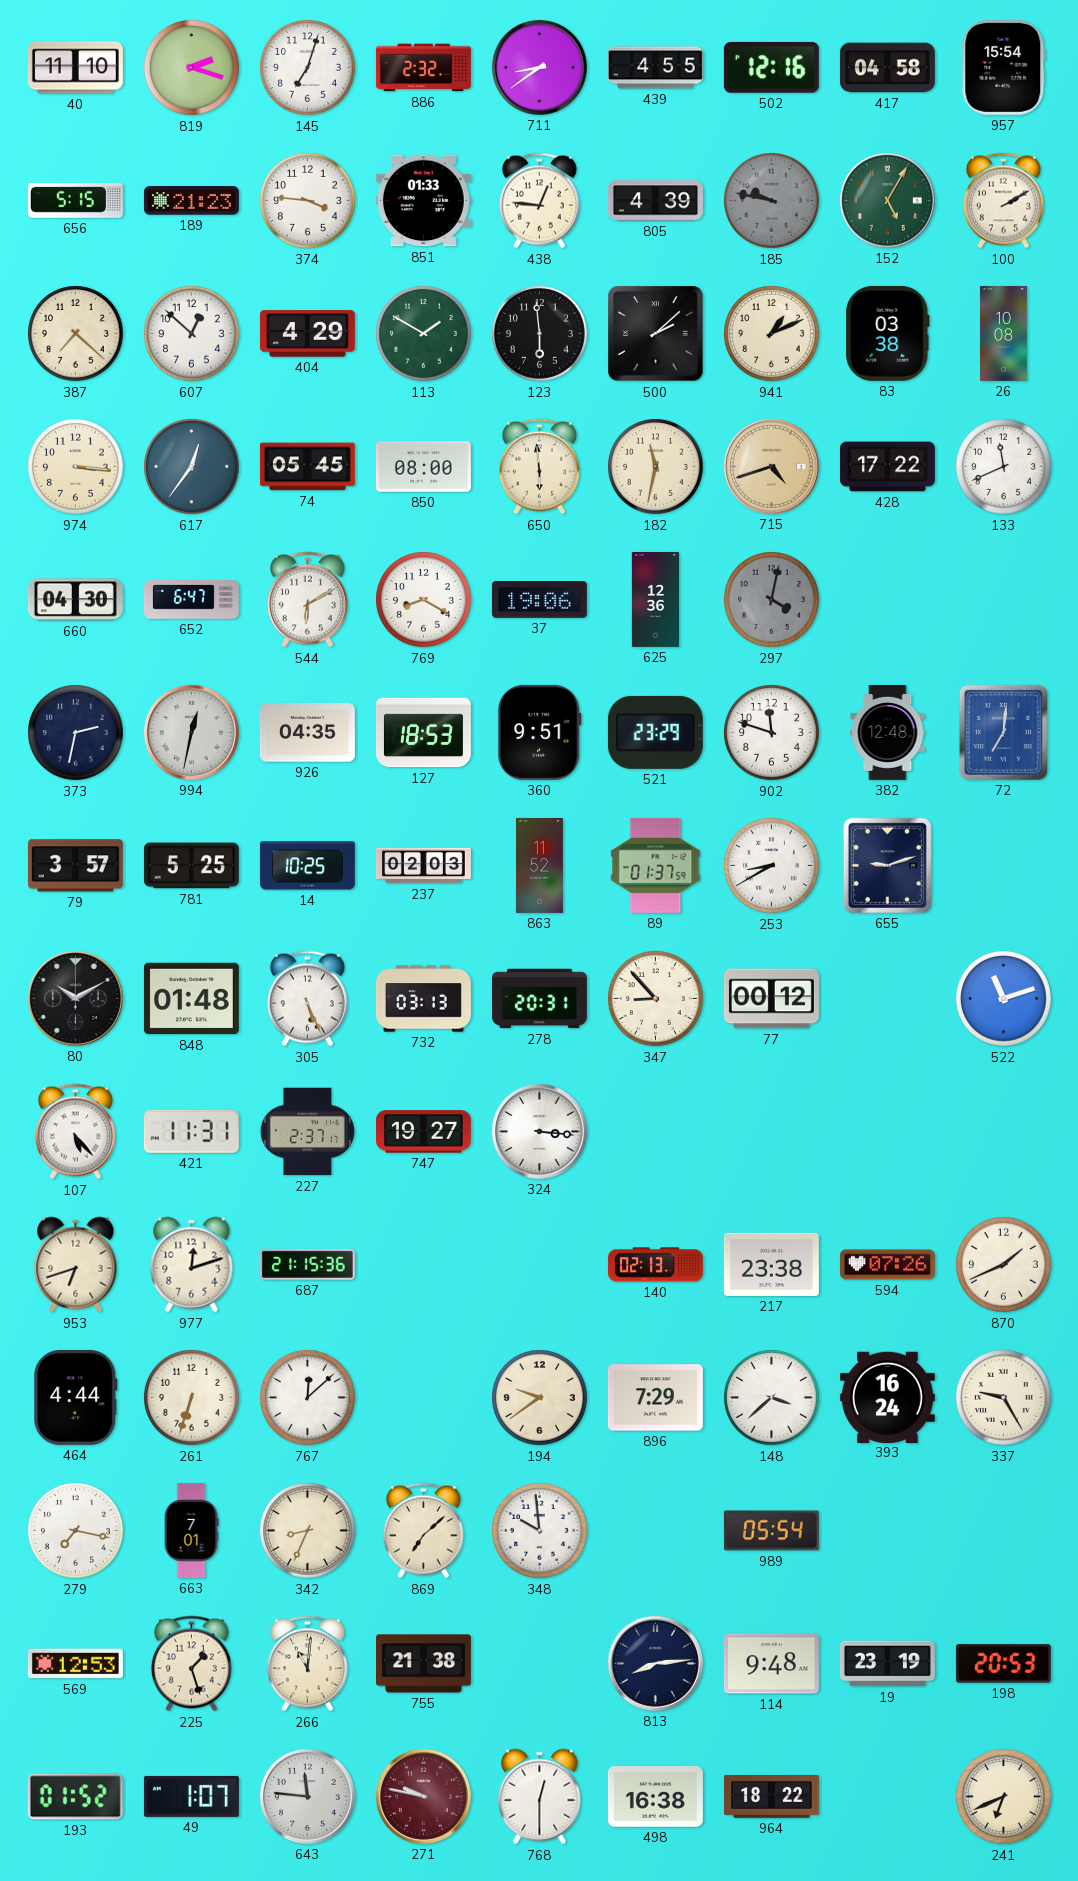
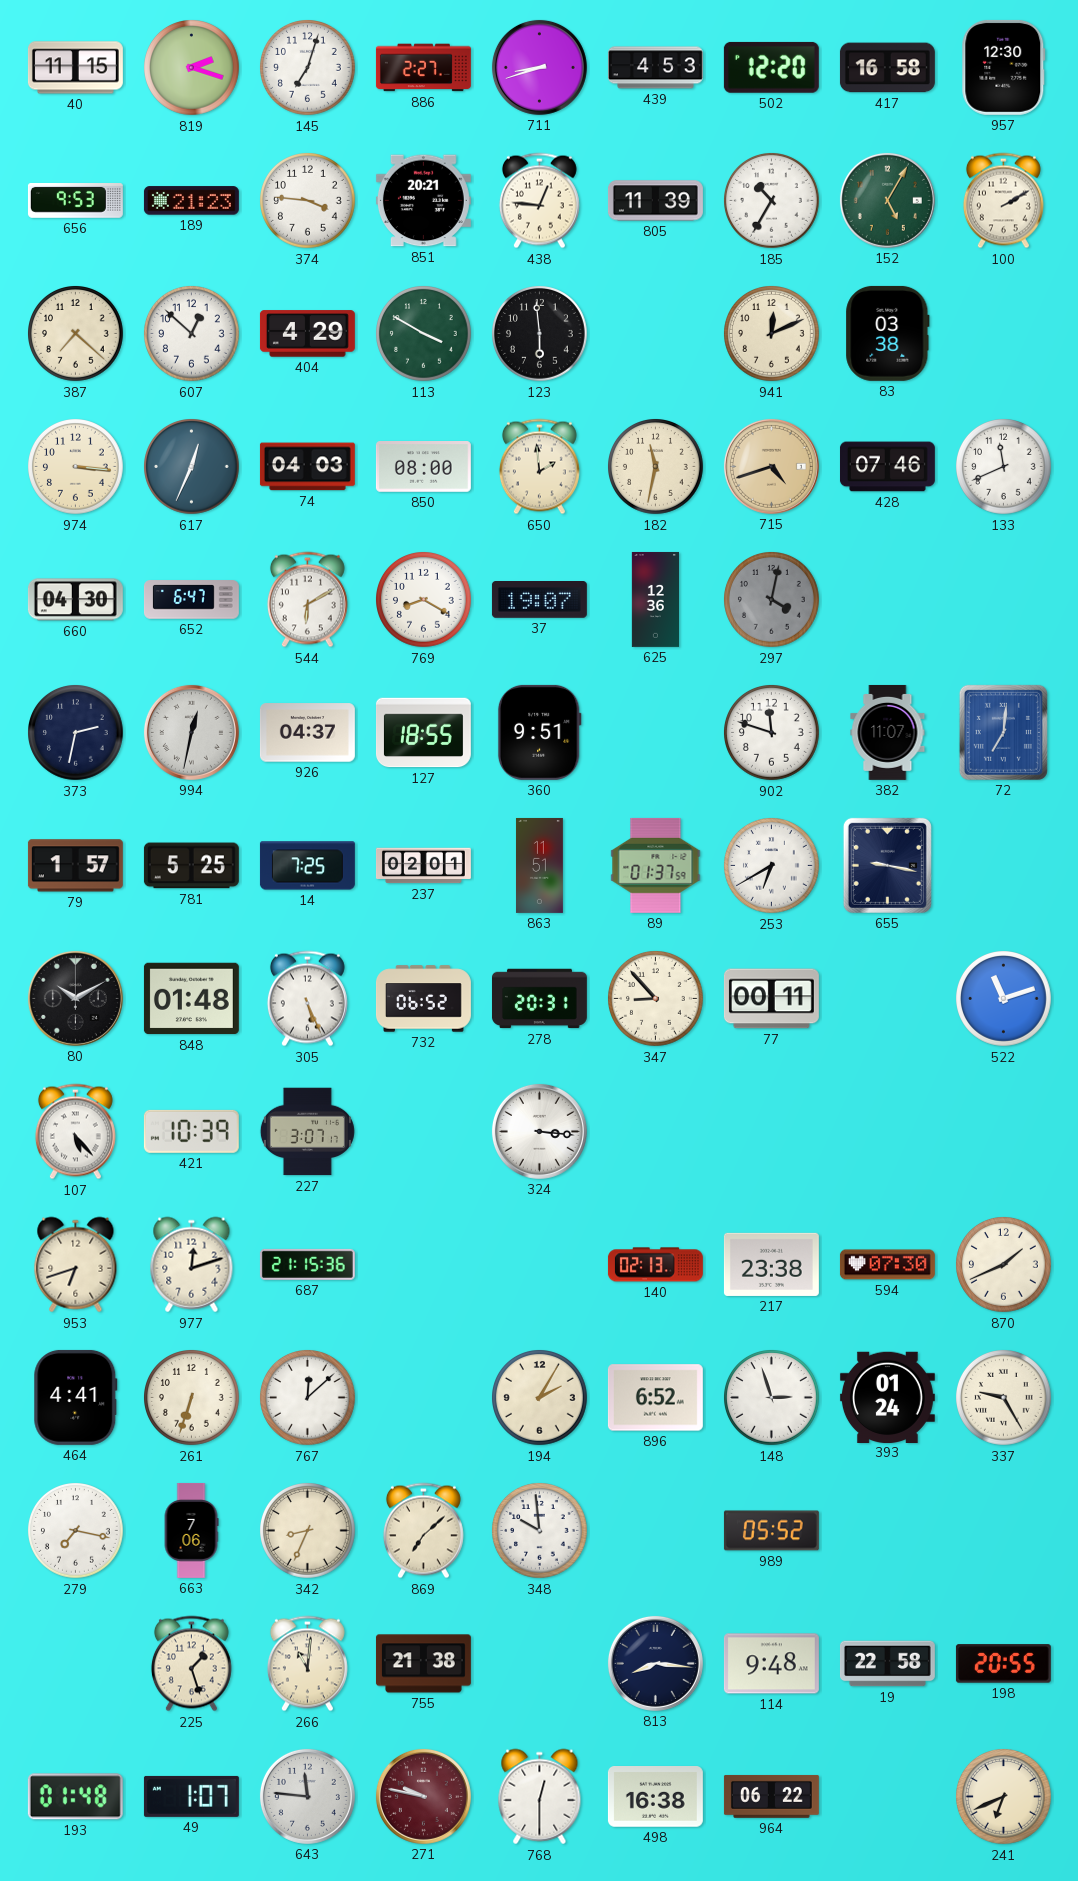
40: 11:10 -> 11:15 (75, 68)
886: 2:32 -> 2:27 (423, 68)
711: 8:39 -> 8:42 (539, 67)
439: 4:55 -> 4:53 (655, 68)
502: 12:16 -> 12:20 (771, 67)
417: 04:58 -> 16:58 (887, 68)
957: 15:54 -> 12:30 (1004, 67)
656: 5:15 -> 9:53 (75, 201)
851: 01:33 -> 20:21 (423, 201)
805: 4:39 -> 11:39 (655, 201)
185: 9:47 -> 10:35 (772, 201)
185 dial: grey -> white (772, 201)
113: 1:50 -> 3:50 (424, 334)
500: 2:08 -> none (656, 334)
941: 1:11 -> 12:11 (772, 334)
26: 10:08 -> none (1003, 333)
617: 12:36 -> 12:34 (192, 467)
74: 05:45 -> 04:03 (307, 467)
650: 5:59 -> 1:59 (539, 467)
428: 17:22 -> 07:46 (887, 467)
37: 19:06 -> 19:07 (539, 600)
926: 04:35 -> 04:37 (307, 733)
127: 18:53 -> 18:55 (423, 733)
521: 23:29 -> none (655, 732)
382: 12:48 -> 11:07 (888, 732)
79: 3:57 -> 1:57 (75, 866)
14: 10:25 -> 7:25 (307, 866)
237: 02:03 -> 02:01 (423, 866)
863: 11:52 -> 11:51 (539, 865)
253: 8:40 -> 6:40 (772, 866)
655: 9:12 -> 9:17 (887, 865)
732: 03:13 -> 06:52 (423, 999)
77: 00:12 -> 00:11 (771, 999)
421: 11:31 -> 10:39 (191, 1131)
227: 2:37 -> 3:07 (307, 1132)
747: 19:27 -> none (423, 1132)
594: 07:26 -> 07:30 (887, 1265)
464: 4:44 -> 4:41 (76, 1397)
194: 9:39 -> 2:05 (540, 1398)
896: 7:29 -> 6:52 (655, 1398)
148: 3:38 -> 2:57 (772, 1398)
393: 16:24 -> 01:24 (887, 1397)
663: 7:01 -> 7:06 (191, 1530)
989: 05:54 -> 05:52 (771, 1531)
569: 12:53 -> none (75, 1664)
813: 8:14 -> 8:16 (655, 1663)
19: 23:19 -> 22:58 (887, 1664)
198: 20:53 -> 20:55 (1003, 1664)
193: 01:52 -> 01:48 (75, 1797)
964: 18:22 -> 06:22 (771, 1797)
